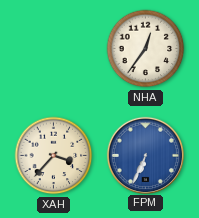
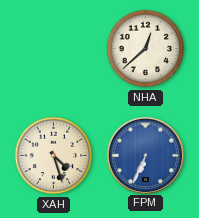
NHA: 12:36 -> 12:38 (146, 49)
XAH: 3:37 -> 4:27 (54, 156)
